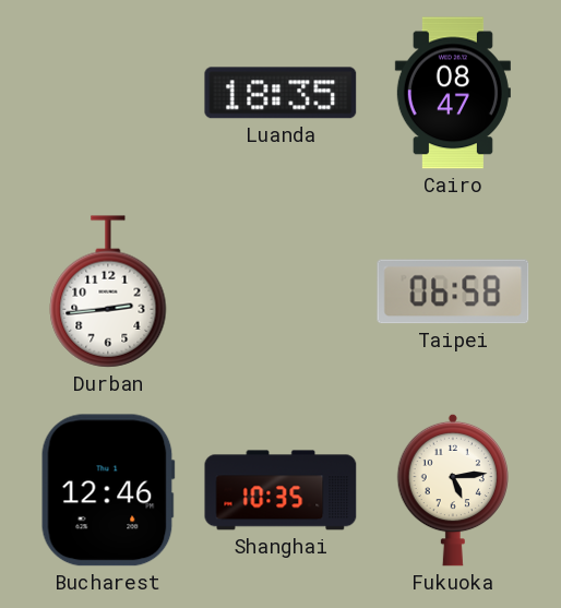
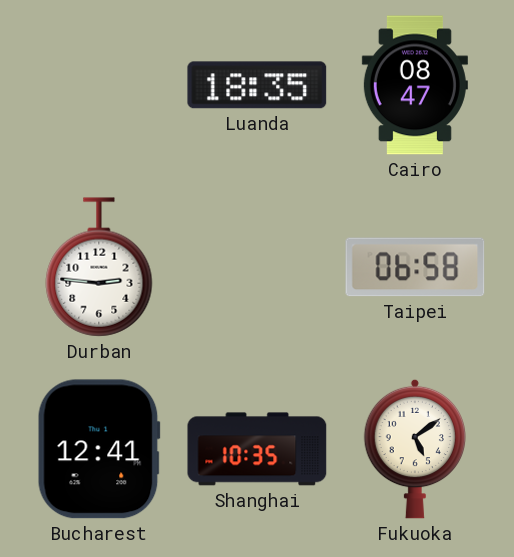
Durban: 2:44 -> 2:46 (99, 267)
Bucharest: 12:46 -> 12:41 (99, 449)
Fukuoka: 5:14 -> 5:09 (414, 449)
